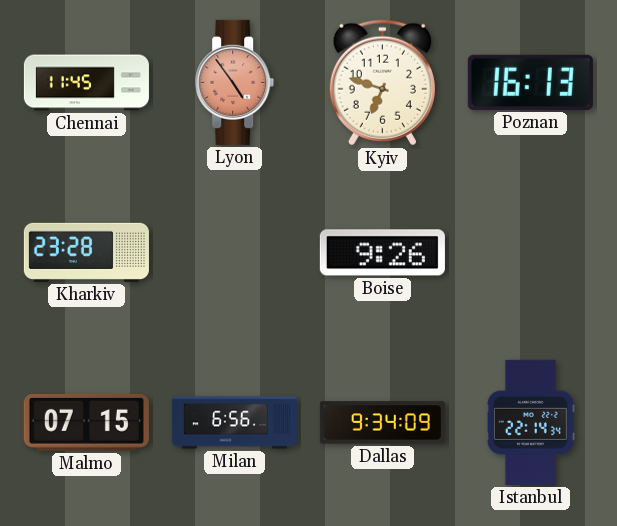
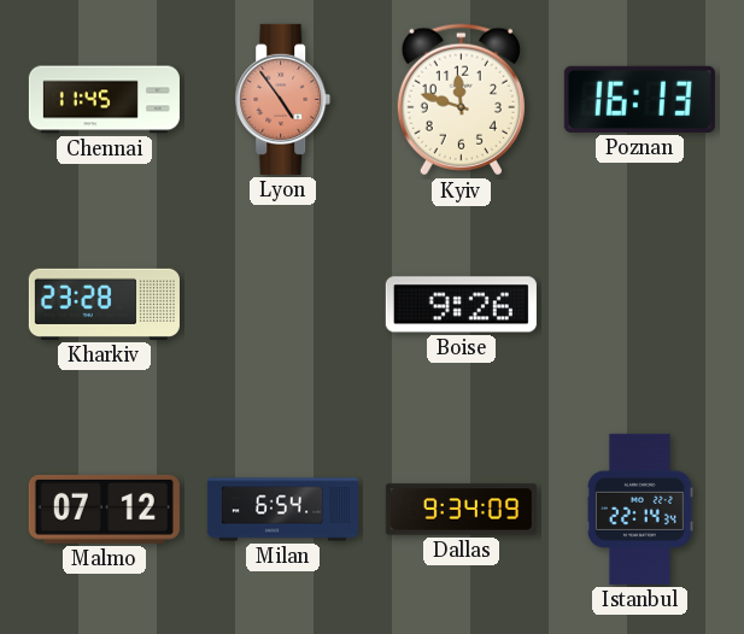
Kyiv: 6:48 -> 11:48 (461, 100)
Malmo: 07:15 -> 07:12 (104, 509)
Milan: 6:56 -> 6:54 (282, 510)
